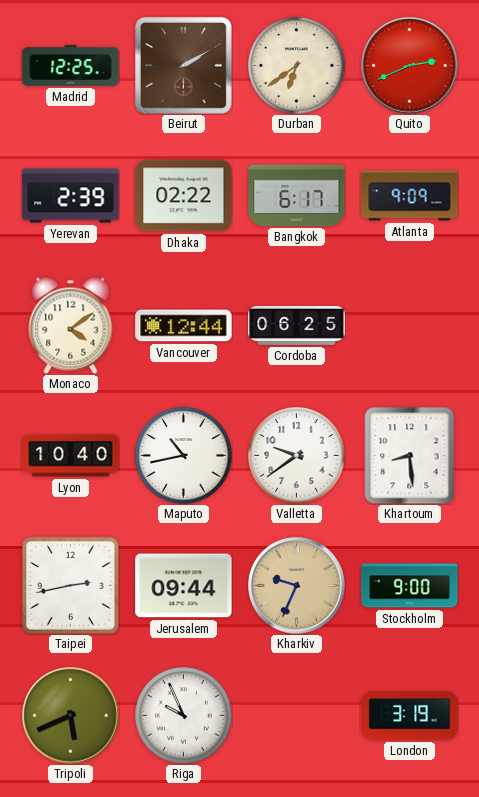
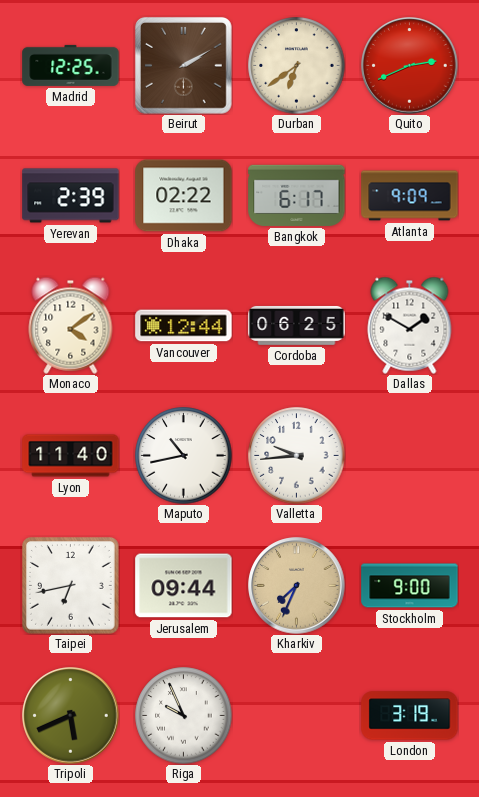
Dallas: none -> 1:50 (410, 325)
Lyon: 10:40 -> 11:40 (71, 456)
Valletta: 9:39 -> 9:44 (297, 456)
Khartoum: 8:29 -> none (410, 455)
Taipei: 2:43 -> 6:43 (71, 586)
Kharkiv: 9:34 -> 7:34 (297, 586)
